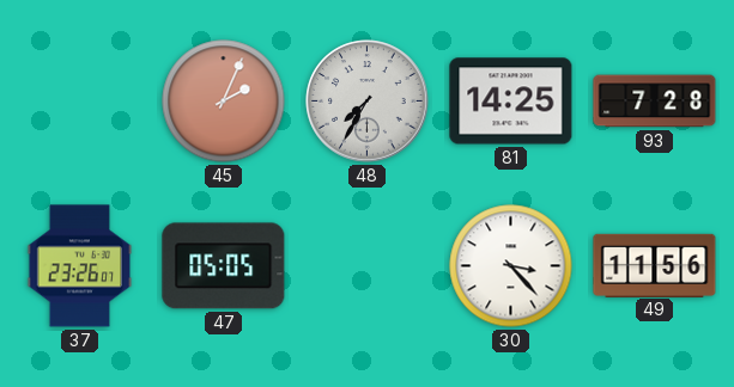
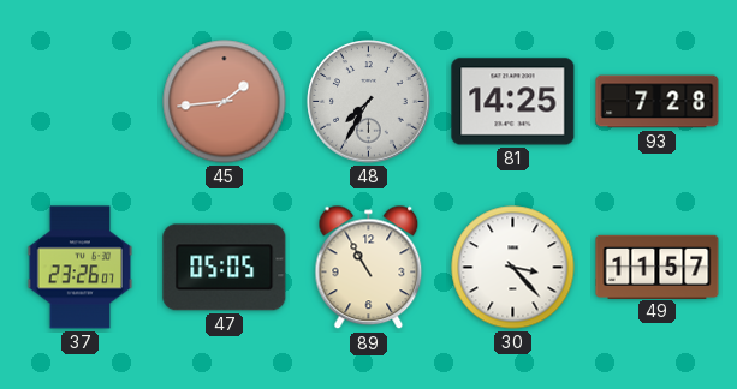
45: 2:04 -> 1:44 (225, 102)
89: none -> 10:55 (369, 268)
49: 11:56 -> 11:57 (658, 267)
